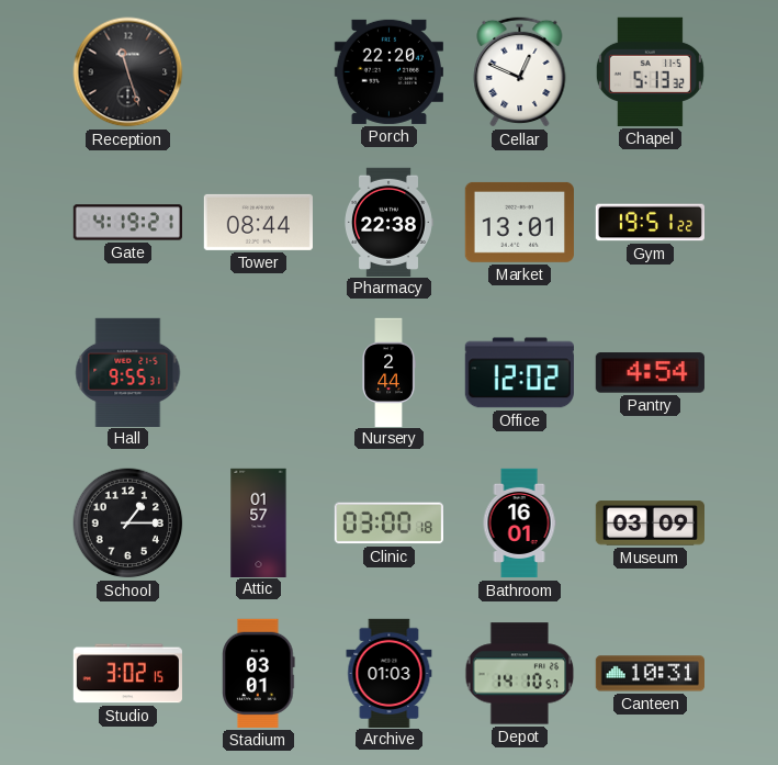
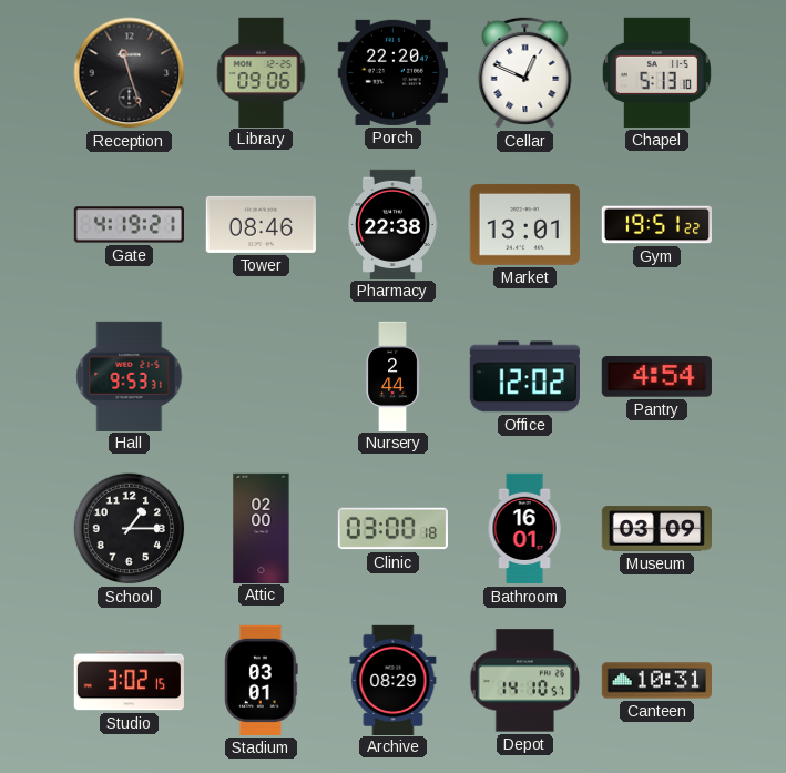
Library: none -> 09:06 (262, 72)
Chapel: 5:13:32 -> 5:13:10 (656, 72)
Tower: 08:44 -> 08:46 (261, 224)
Hall: 9:55 -> 9:53 (130, 376)
Attic: 01:57 -> 02:00 (262, 528)
Archive: 01:03 -> 08:29 (394, 680)
